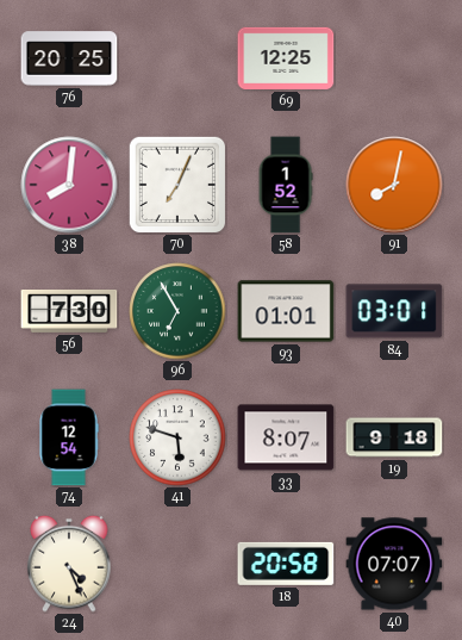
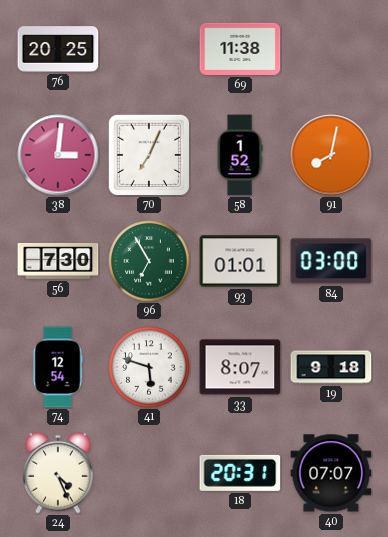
69: 12:25 -> 11:38 (240, 49)
38: 8:01 -> 3:01 (58, 155)
84: 03:01 -> 03:00 (331, 261)
18: 20:58 -> 20:31 (240, 473)
